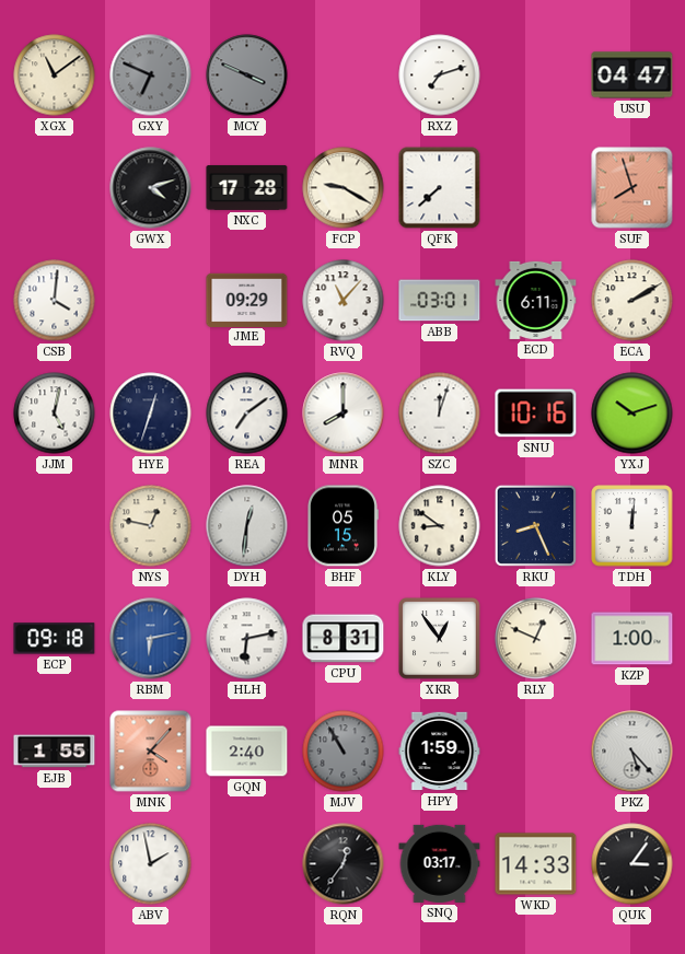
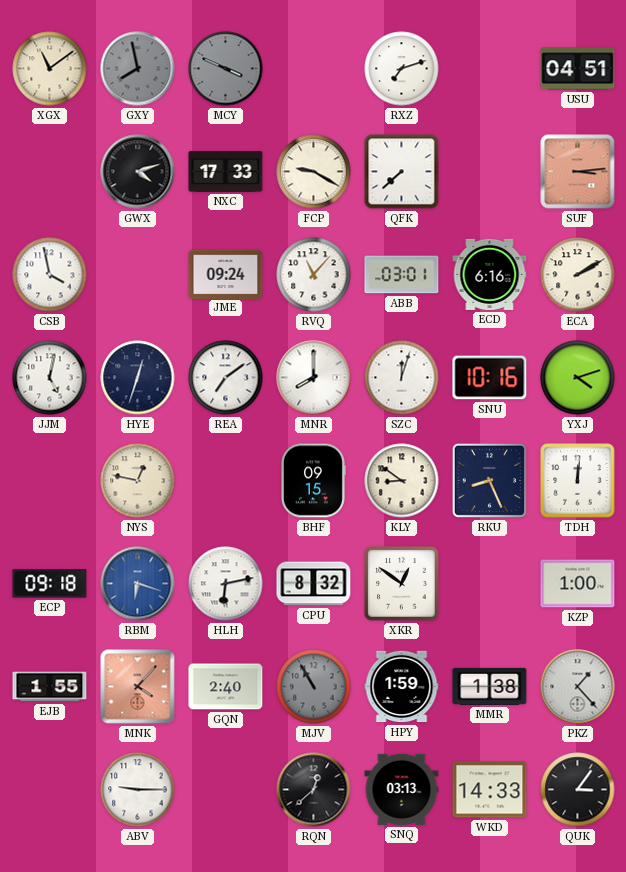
GXY: 6:49 -> 7:58 (138, 69)
USU: 04:47 -> 04:51 (578, 69)
NXC: 17:28 -> 17:33 (226, 171)
SUF: 7:57 -> 3:14 (578, 172)
CSB: 4:01 -> 3:58 (50, 275)
JME: 09:29 -> 09:24 (226, 274)
ECD: 6:11 -> 6:16 (490, 274)
YXJ: 10:12 -> 4:12 (578, 378)
DYH: 12:31 -> none (247, 526)
BHF: 05:15 -> 09:15 (314, 481)
RBM: 6:13 -> 6:18 (138, 584)
CPU: 8:31 -> 8:32 (314, 584)
XKR: 12:54 -> 12:51 (402, 584)
RLY: 12:49 -> none (536, 639)
MMR: none -> 1:38 (490, 686)
PKZ: 5:23 -> 1:23 (578, 687)
ABV: 1:58 -> 9:15 (138, 790)
RQN: 12:36 -> 12:38 (314, 790)
SNQ: 03:17 -> 03:13 (402, 789)
